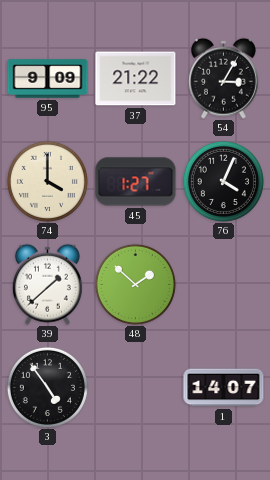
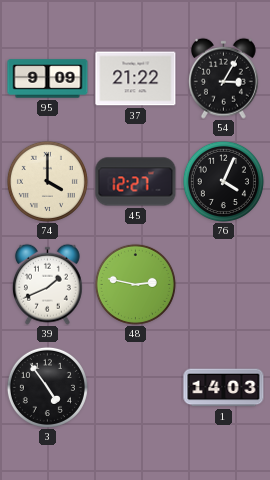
45: 1:27 -> 12:27 (136, 182)
39: 1:38 -> 1:41 (47, 284)
48: 1:52 -> 2:47 (135, 284)
1: 14:07 -> 14:03 (224, 388)
